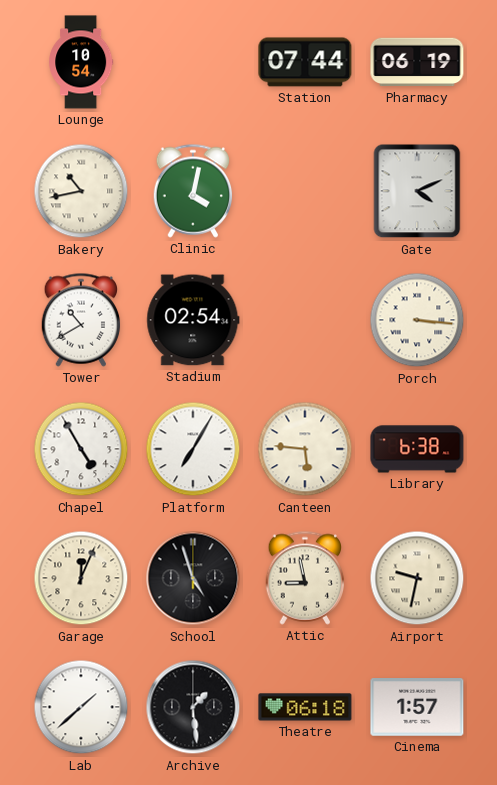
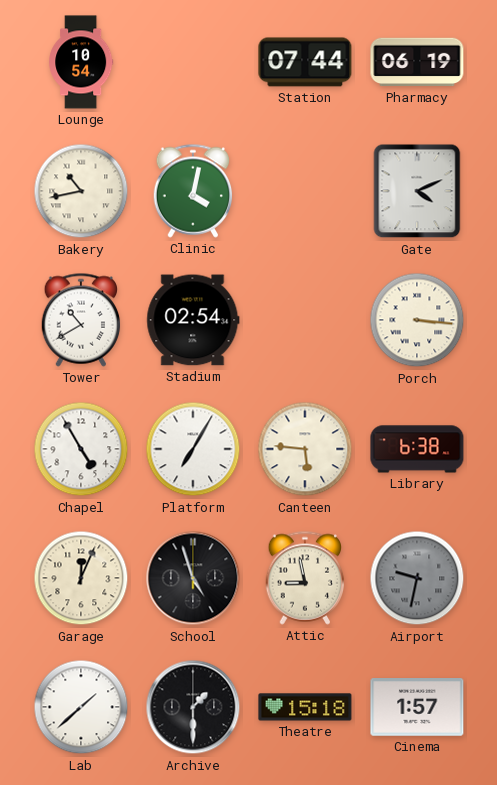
Airport dial: cream -> grey (417, 578)
Archive: 1:29 -> 1:30 (193, 707)
Theatre: 06:18 -> 15:18 (305, 707)
